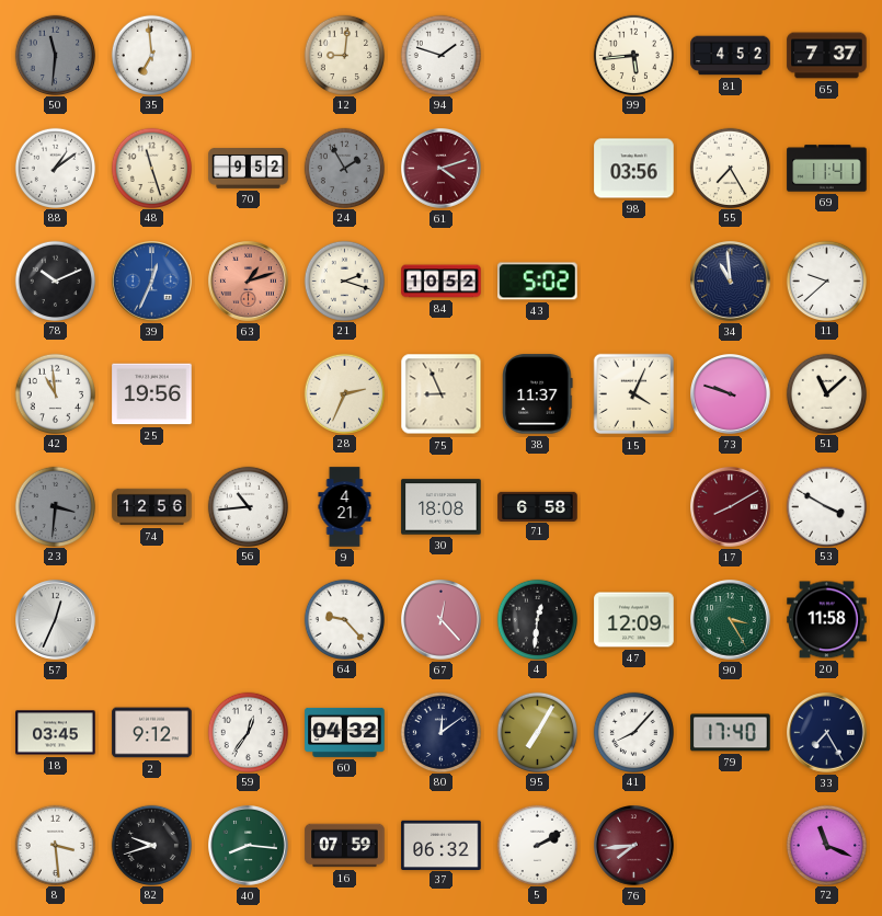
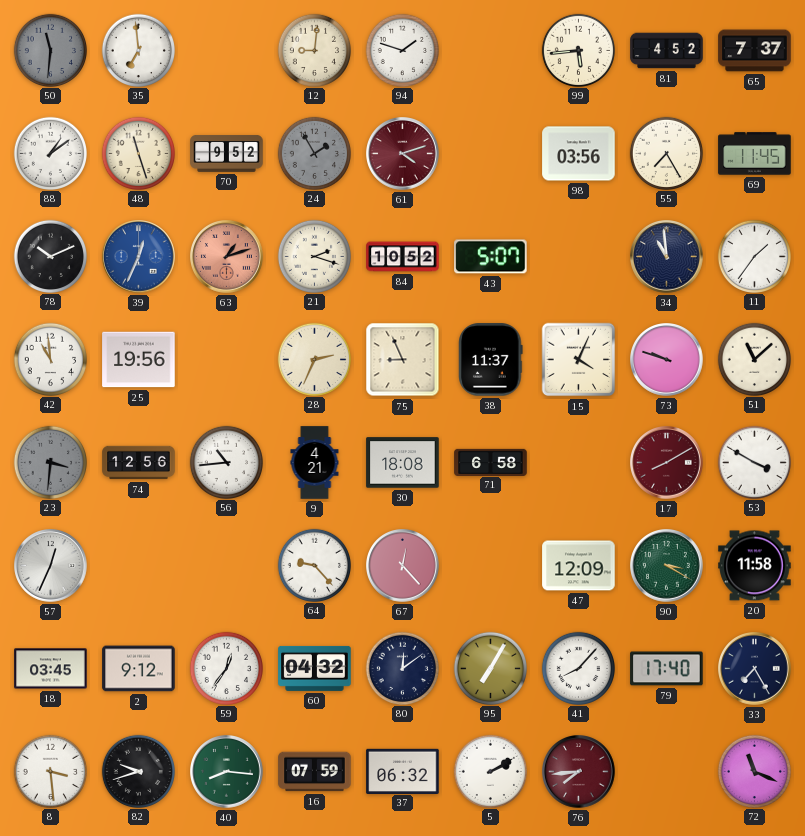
69: 11:41 -> 11:45 (755, 154)
43: 5:02 -> 5:07 (491, 257)
11: 9:38 -> 1:36 (754, 256)
4: 12:31 -> none (537, 619)
90: 3:25 -> 3:20 (667, 566)
